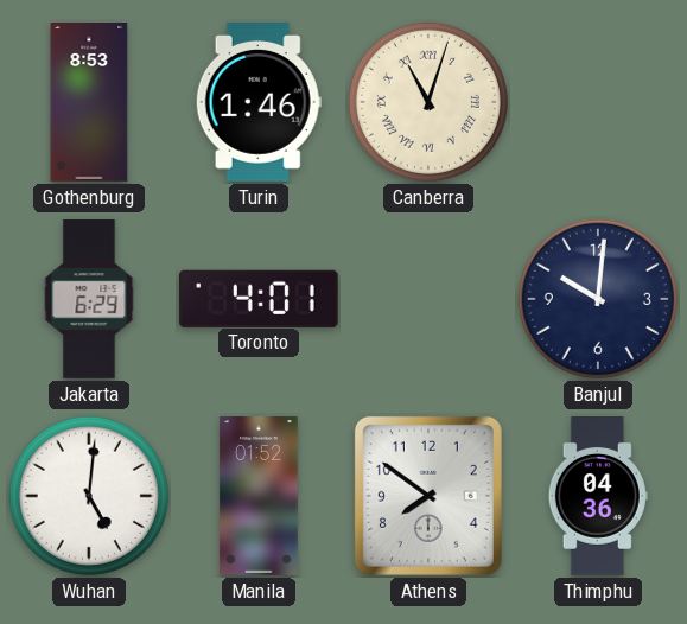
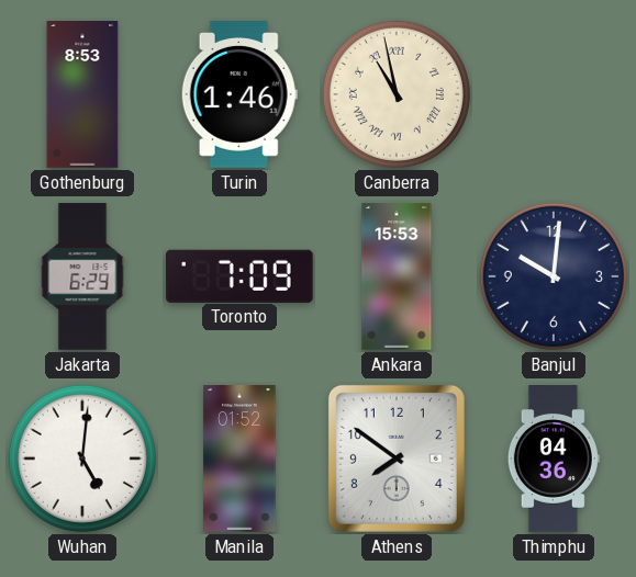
Canberra: 11:03 -> 10:58 (397, 94)
Toronto: 4:01 -> 7:09 (239, 275)
Ankara: none -> 15:53 (397, 276)
